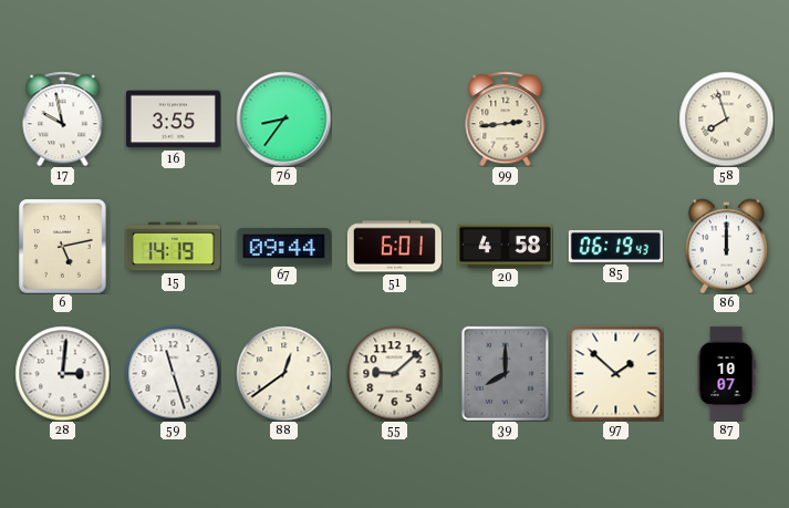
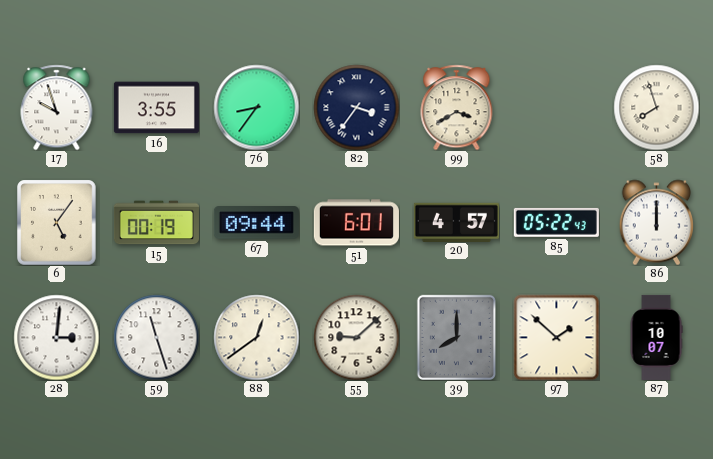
17: 9:58 -> 9:57 (57, 107)
82: none -> 3:36 (356, 107)
99: 2:44 -> 3:40 (457, 107)
6: 5:13 -> 5:06 (57, 222)
15: 14:19 -> 00:19 (156, 223)
20: 4:58 -> 4:57 (456, 222)
85: 06:19 -> 05:22 (556, 222)
